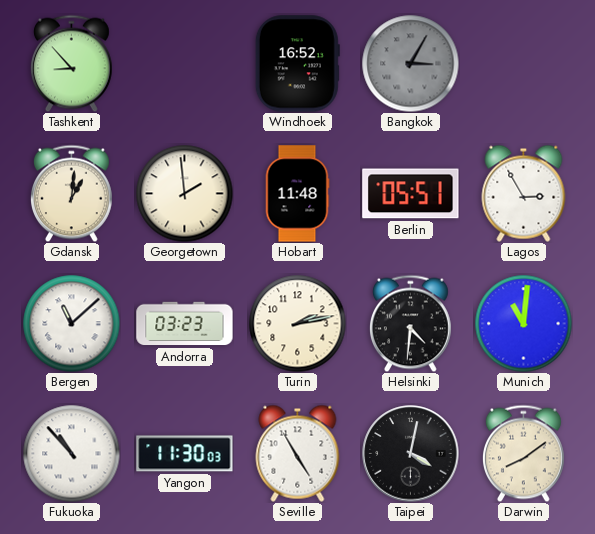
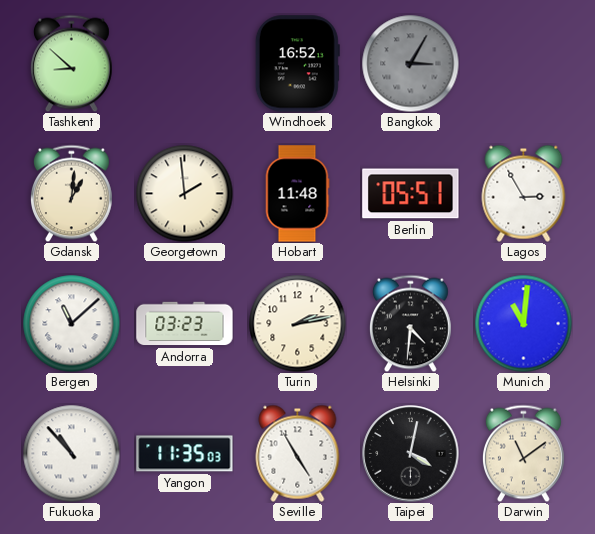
Tashkent: 8:53 -> 8:52 (71, 63)
Yangon: 11:30 -> 11:35 (185, 454)
Darwin: 8:09 -> 11:09 (523, 453)
